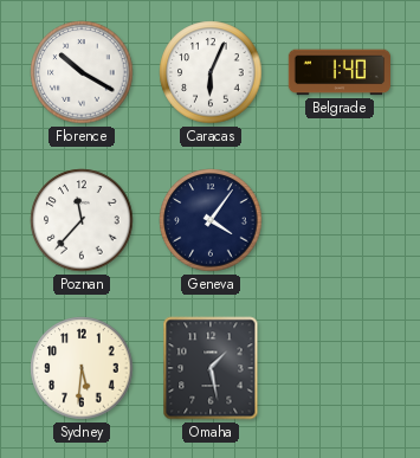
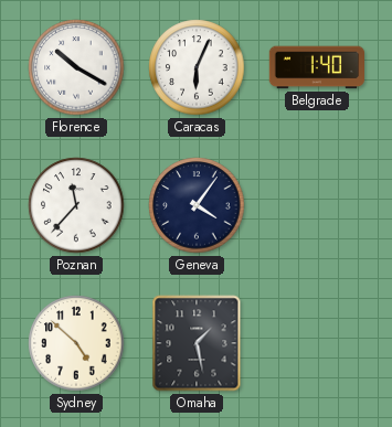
Sydney: 5:31 -> 4:52 (76, 343)
